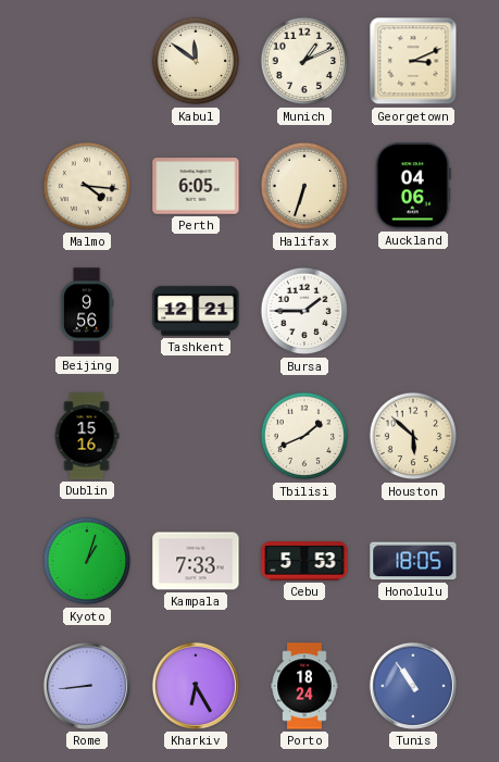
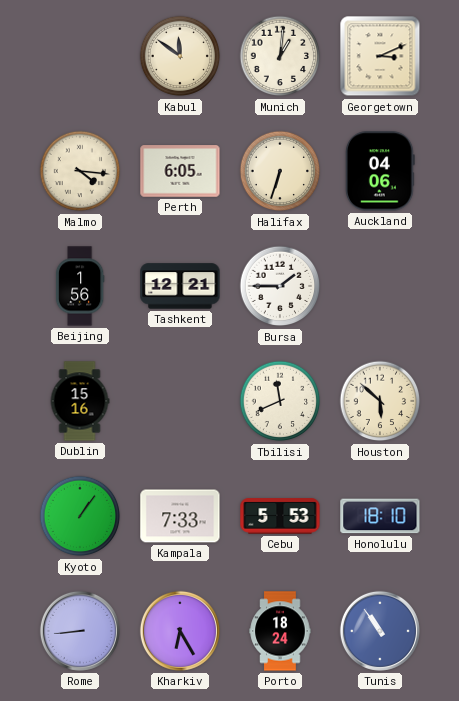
Munich: 1:11 -> 1:01 (280, 56)
Beijing: 9:56 -> 1:56 (80, 286)
Tbilisi: 1:41 -> 11:41 (280, 401)
Kyoto: 1:03 -> 1:06 (80, 516)
Honolulu: 18:05 -> 18:10 (380, 516)
